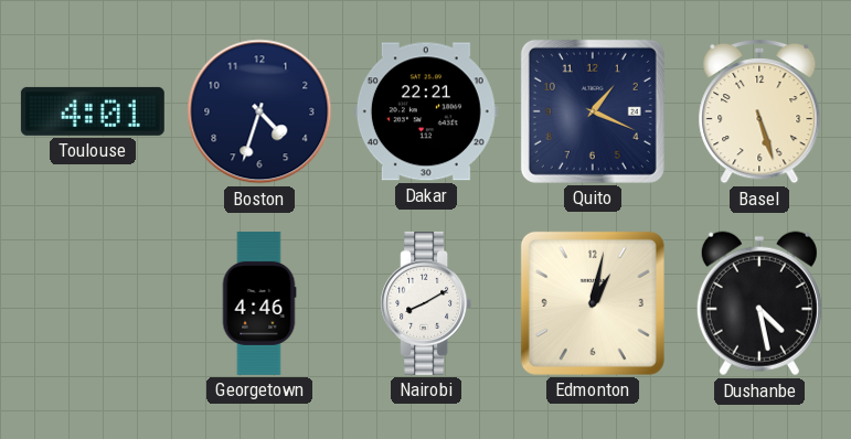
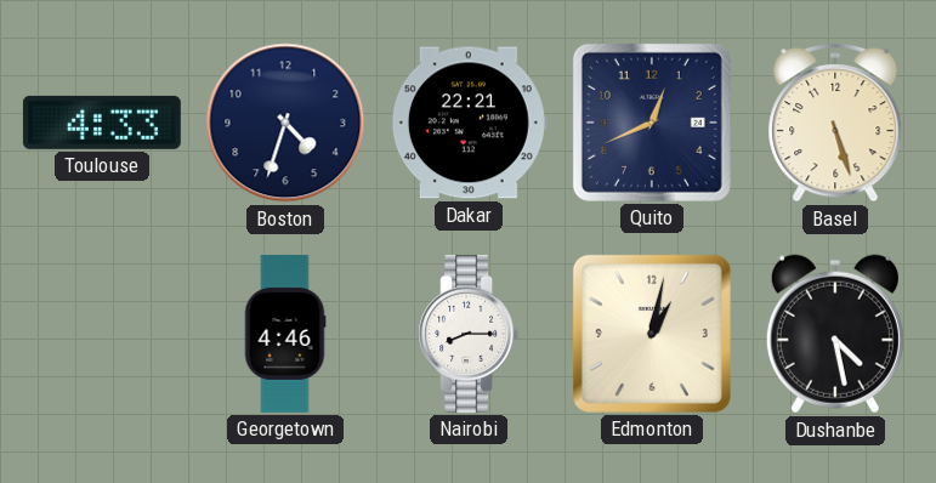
Toulouse: 4:01 -> 4:33 (102, 123)
Quito: 1:19 -> 12:41 (652, 123)
Nairobi: 8:10 -> 8:15 (469, 334)
